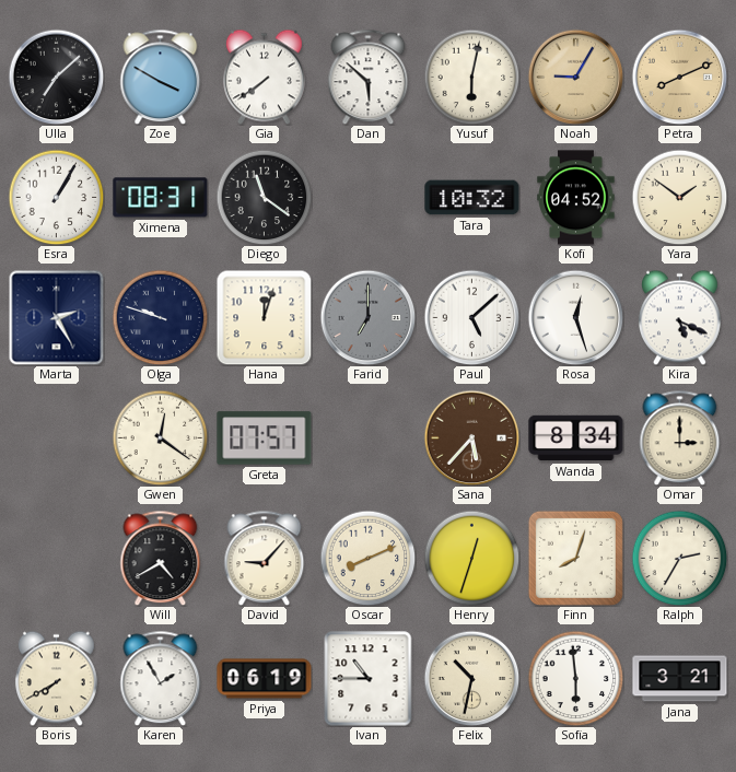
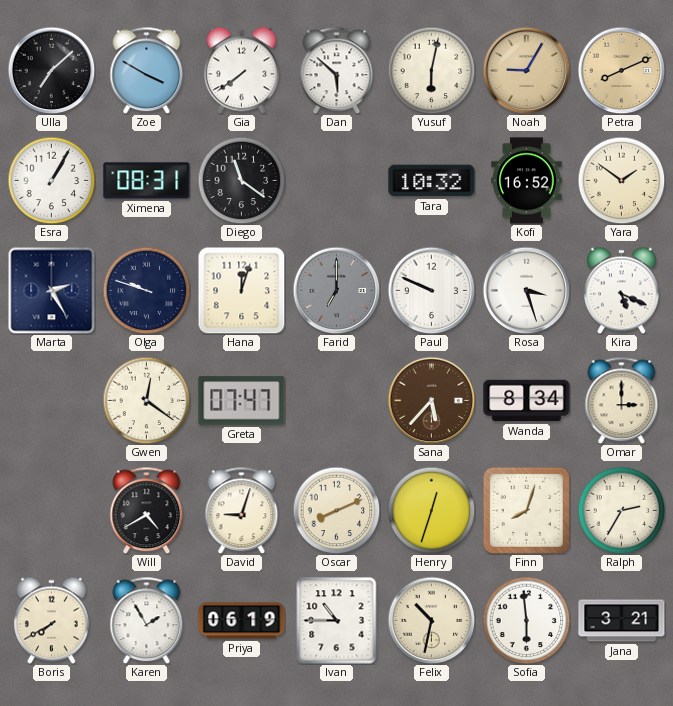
Kofi: 04:52 -> 16:52 (527, 181)
Paul: 5:08 -> 9:49 (431, 290)
Rosa: 12:27 -> 3:27 (526, 290)
Greta: 07:57 -> 07:47 (242, 401)
David: 9:07 -> 9:03 (242, 510)
